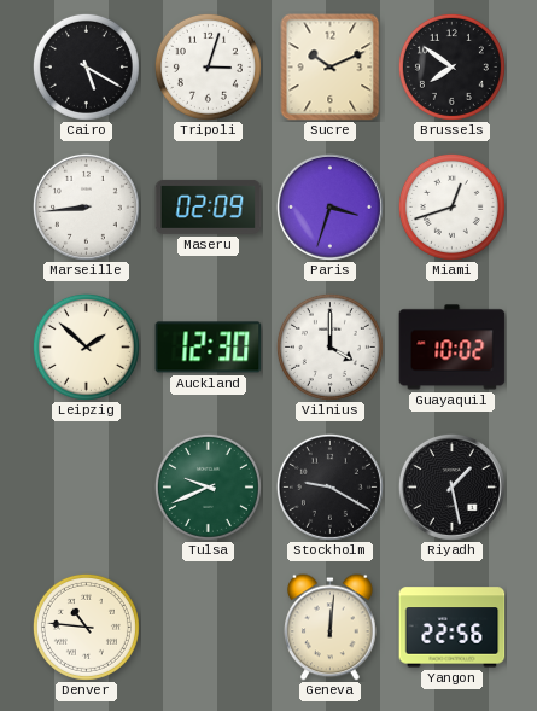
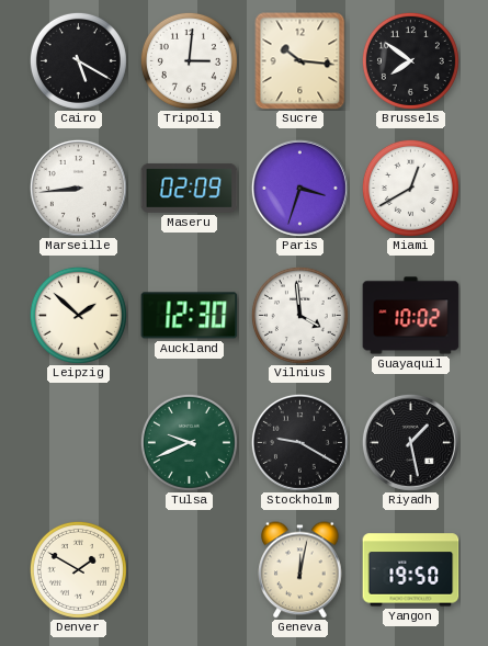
Tripoli: 3:03 -> 3:01 (189, 60)
Sucre: 10:11 -> 10:16 (300, 61)
Miami: 12:42 -> 12:40 (410, 188)
Vilnius: 4:00 -> 3:59 (299, 315)
Denver: 10:46 -> 1:50 (78, 569)
Geneva: 12:01 -> 12:02 (300, 570)
Yangon: 22:56 -> 19:50 (411, 570)
